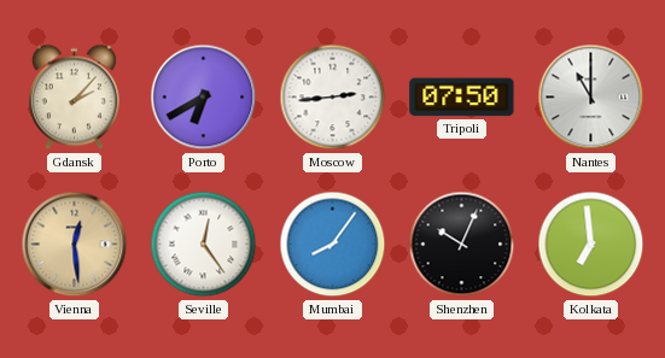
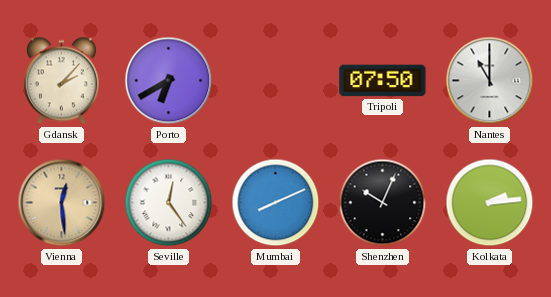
Moscow: 2:44 -> none (333, 98)
Mumbai: 8:06 -> 8:11 (276, 203)
Kolkata: 6:59 -> 2:14 (490, 203)
